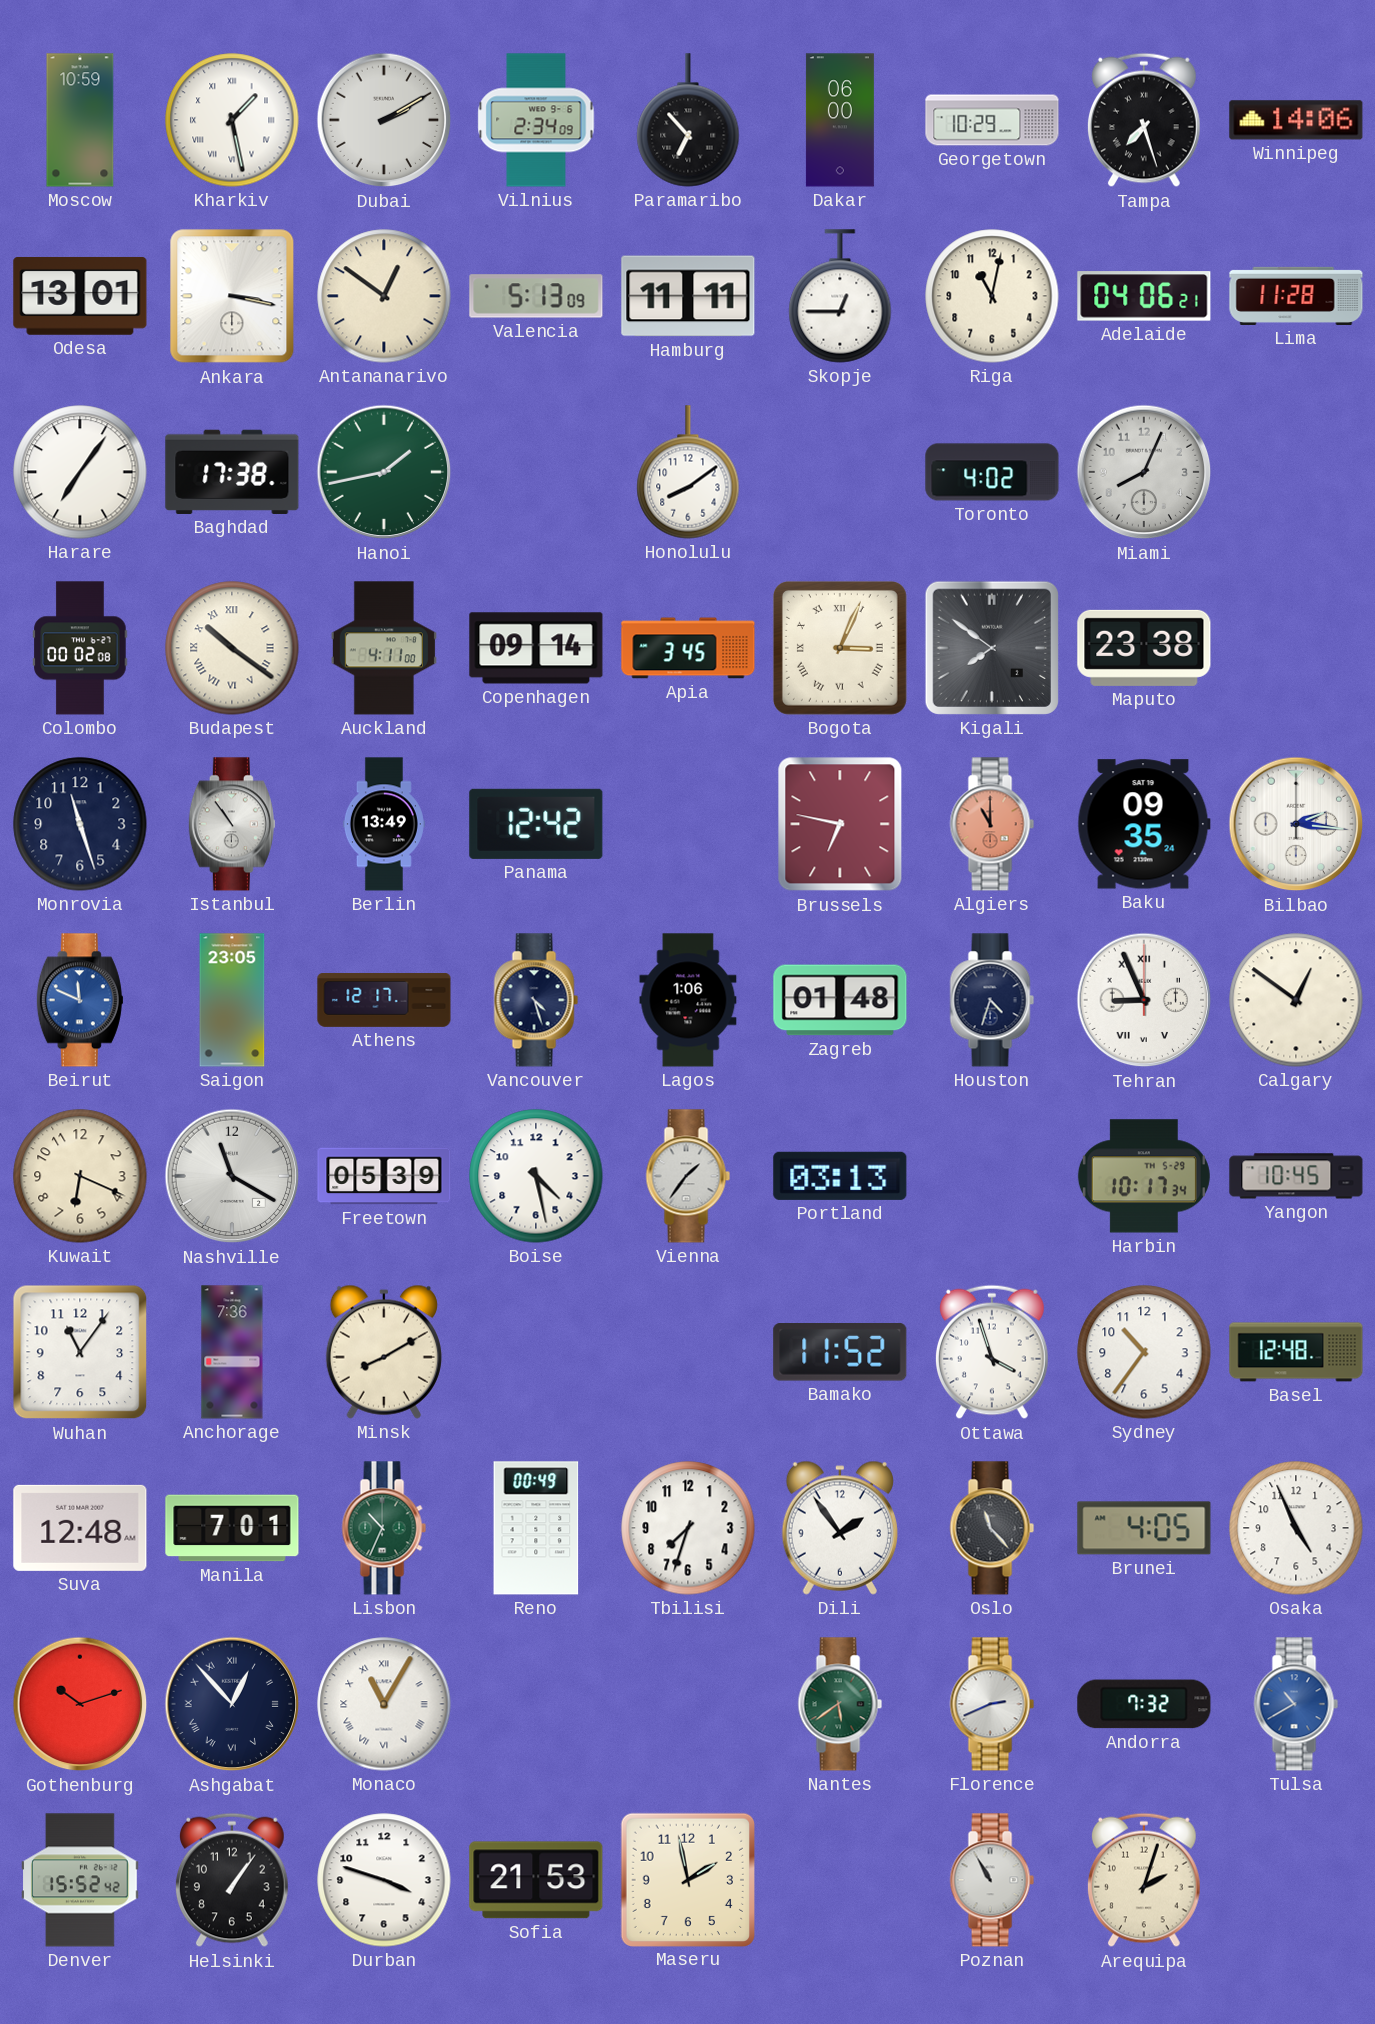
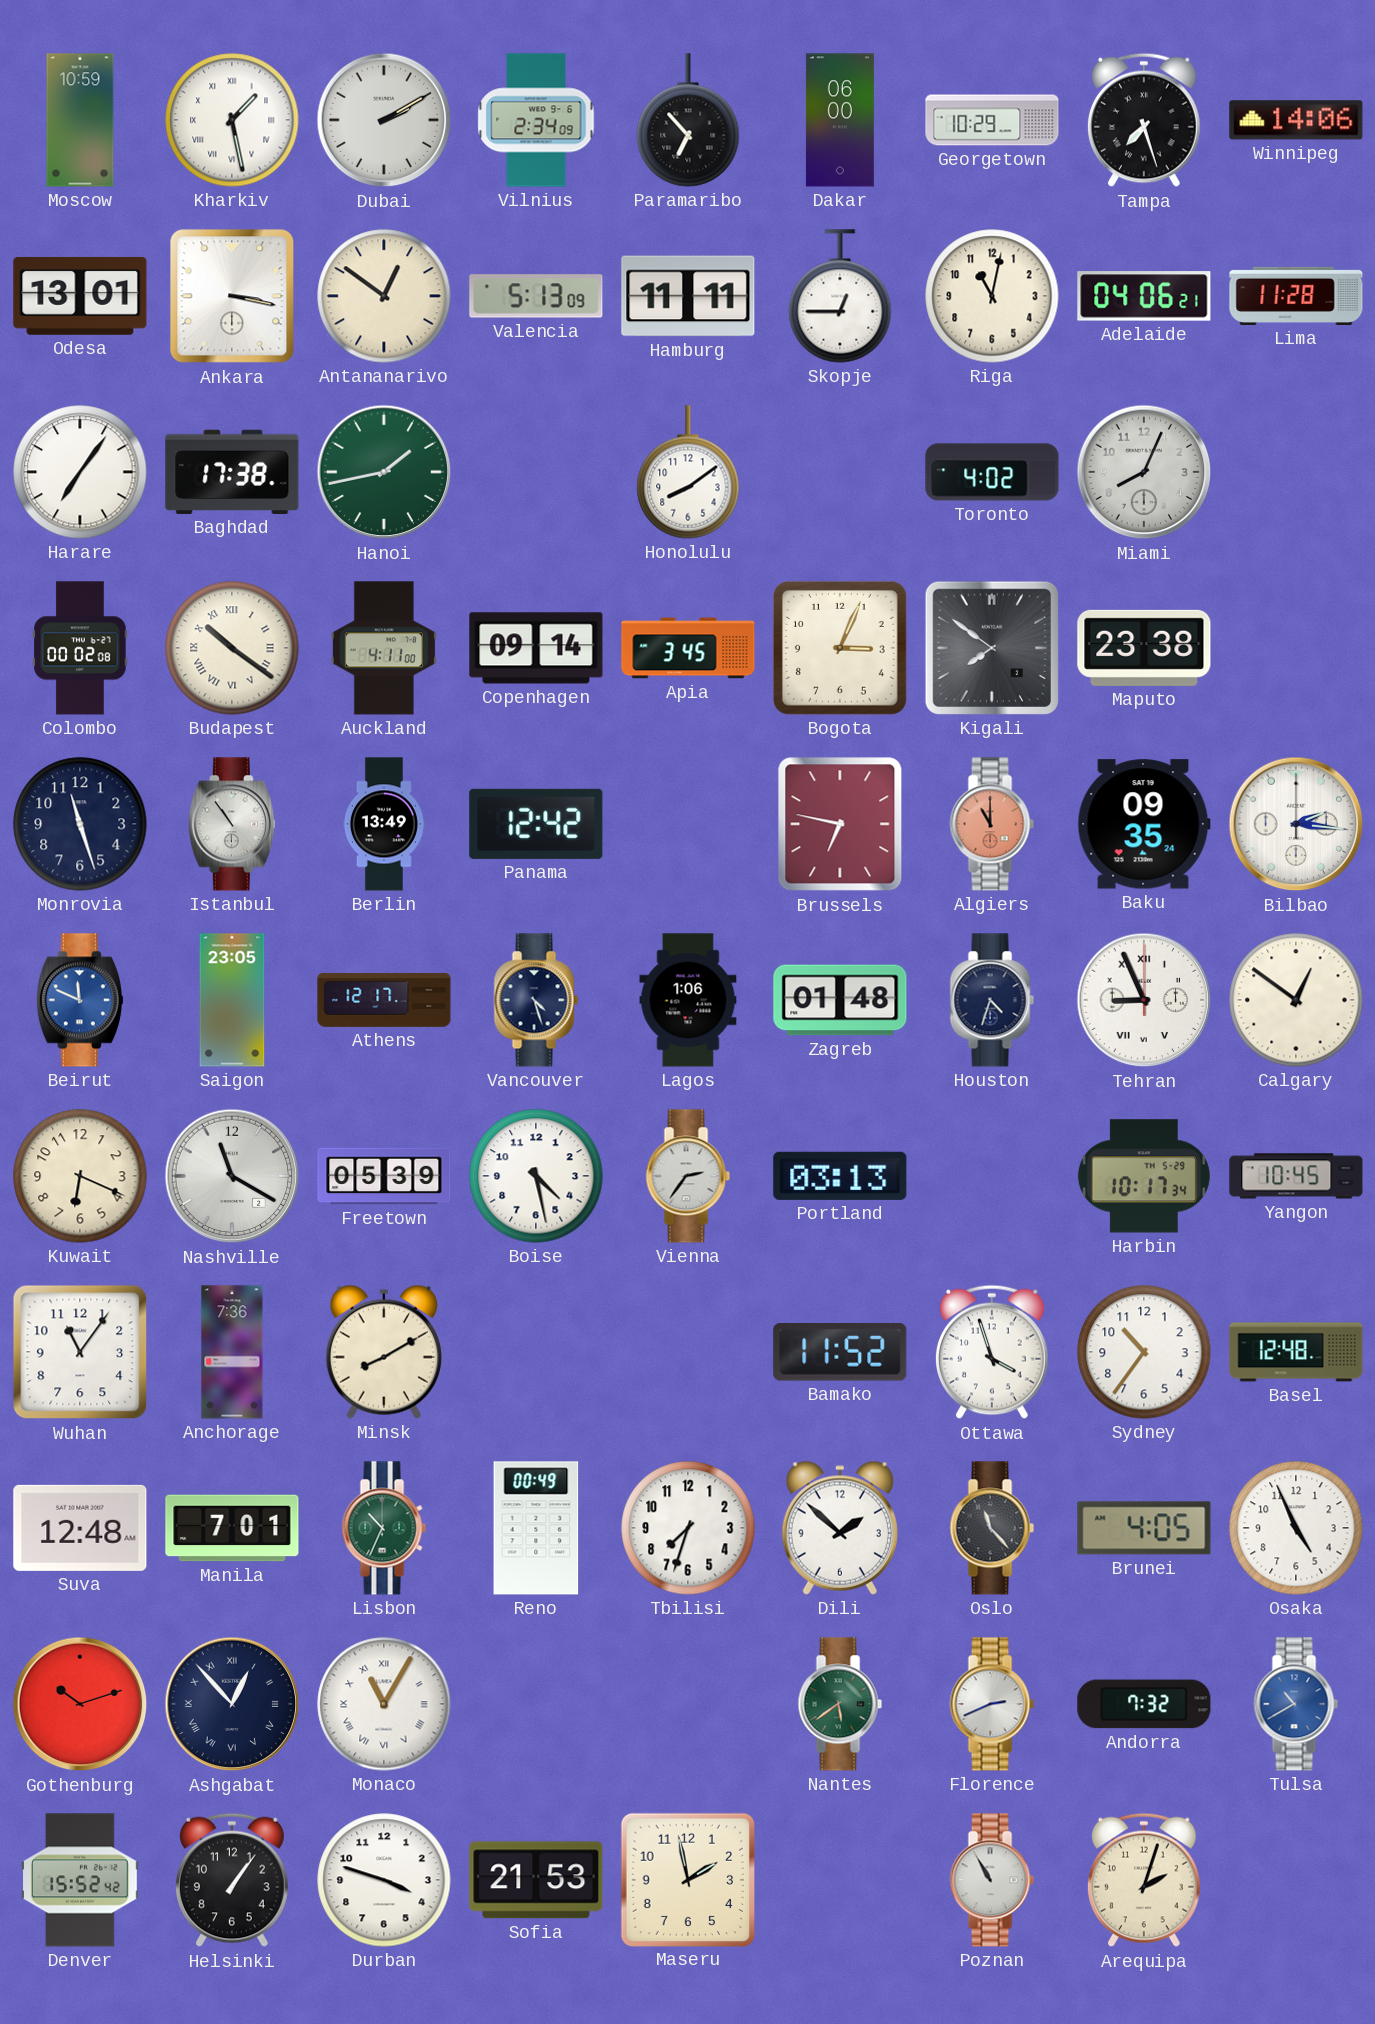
Bogota numerals: Roman -> Arabic (840, 648)
Vienna: 1:36 -> 2:36 (688, 1176)
Dili: 1:54 -> 1:52 (840, 1528)
